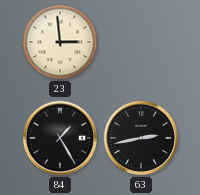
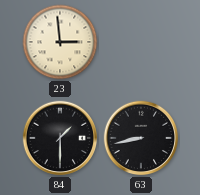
84: 1:25 -> 1:30 (60, 138)
63: 2:43 -> 8:43 (141, 138)
